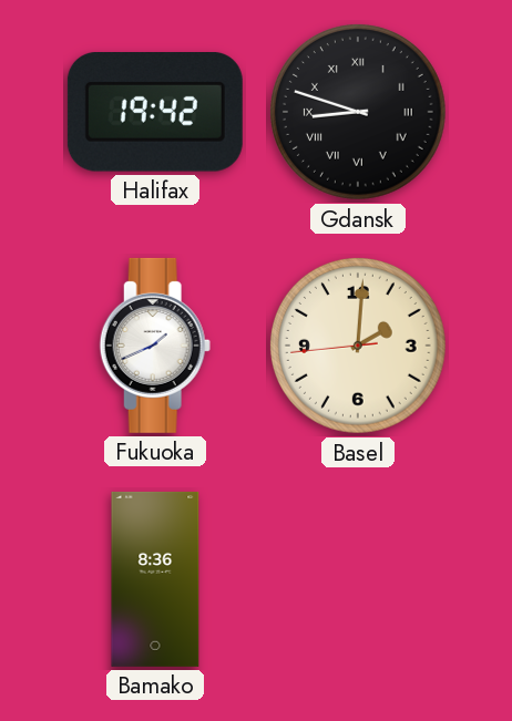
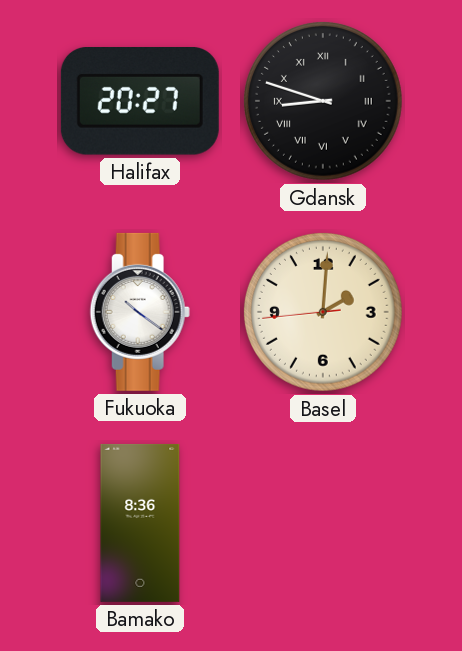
Halifax: 19:42 -> 20:27 (140, 102)
Fukuoka: 1:41 -> 10:21 (140, 312)
